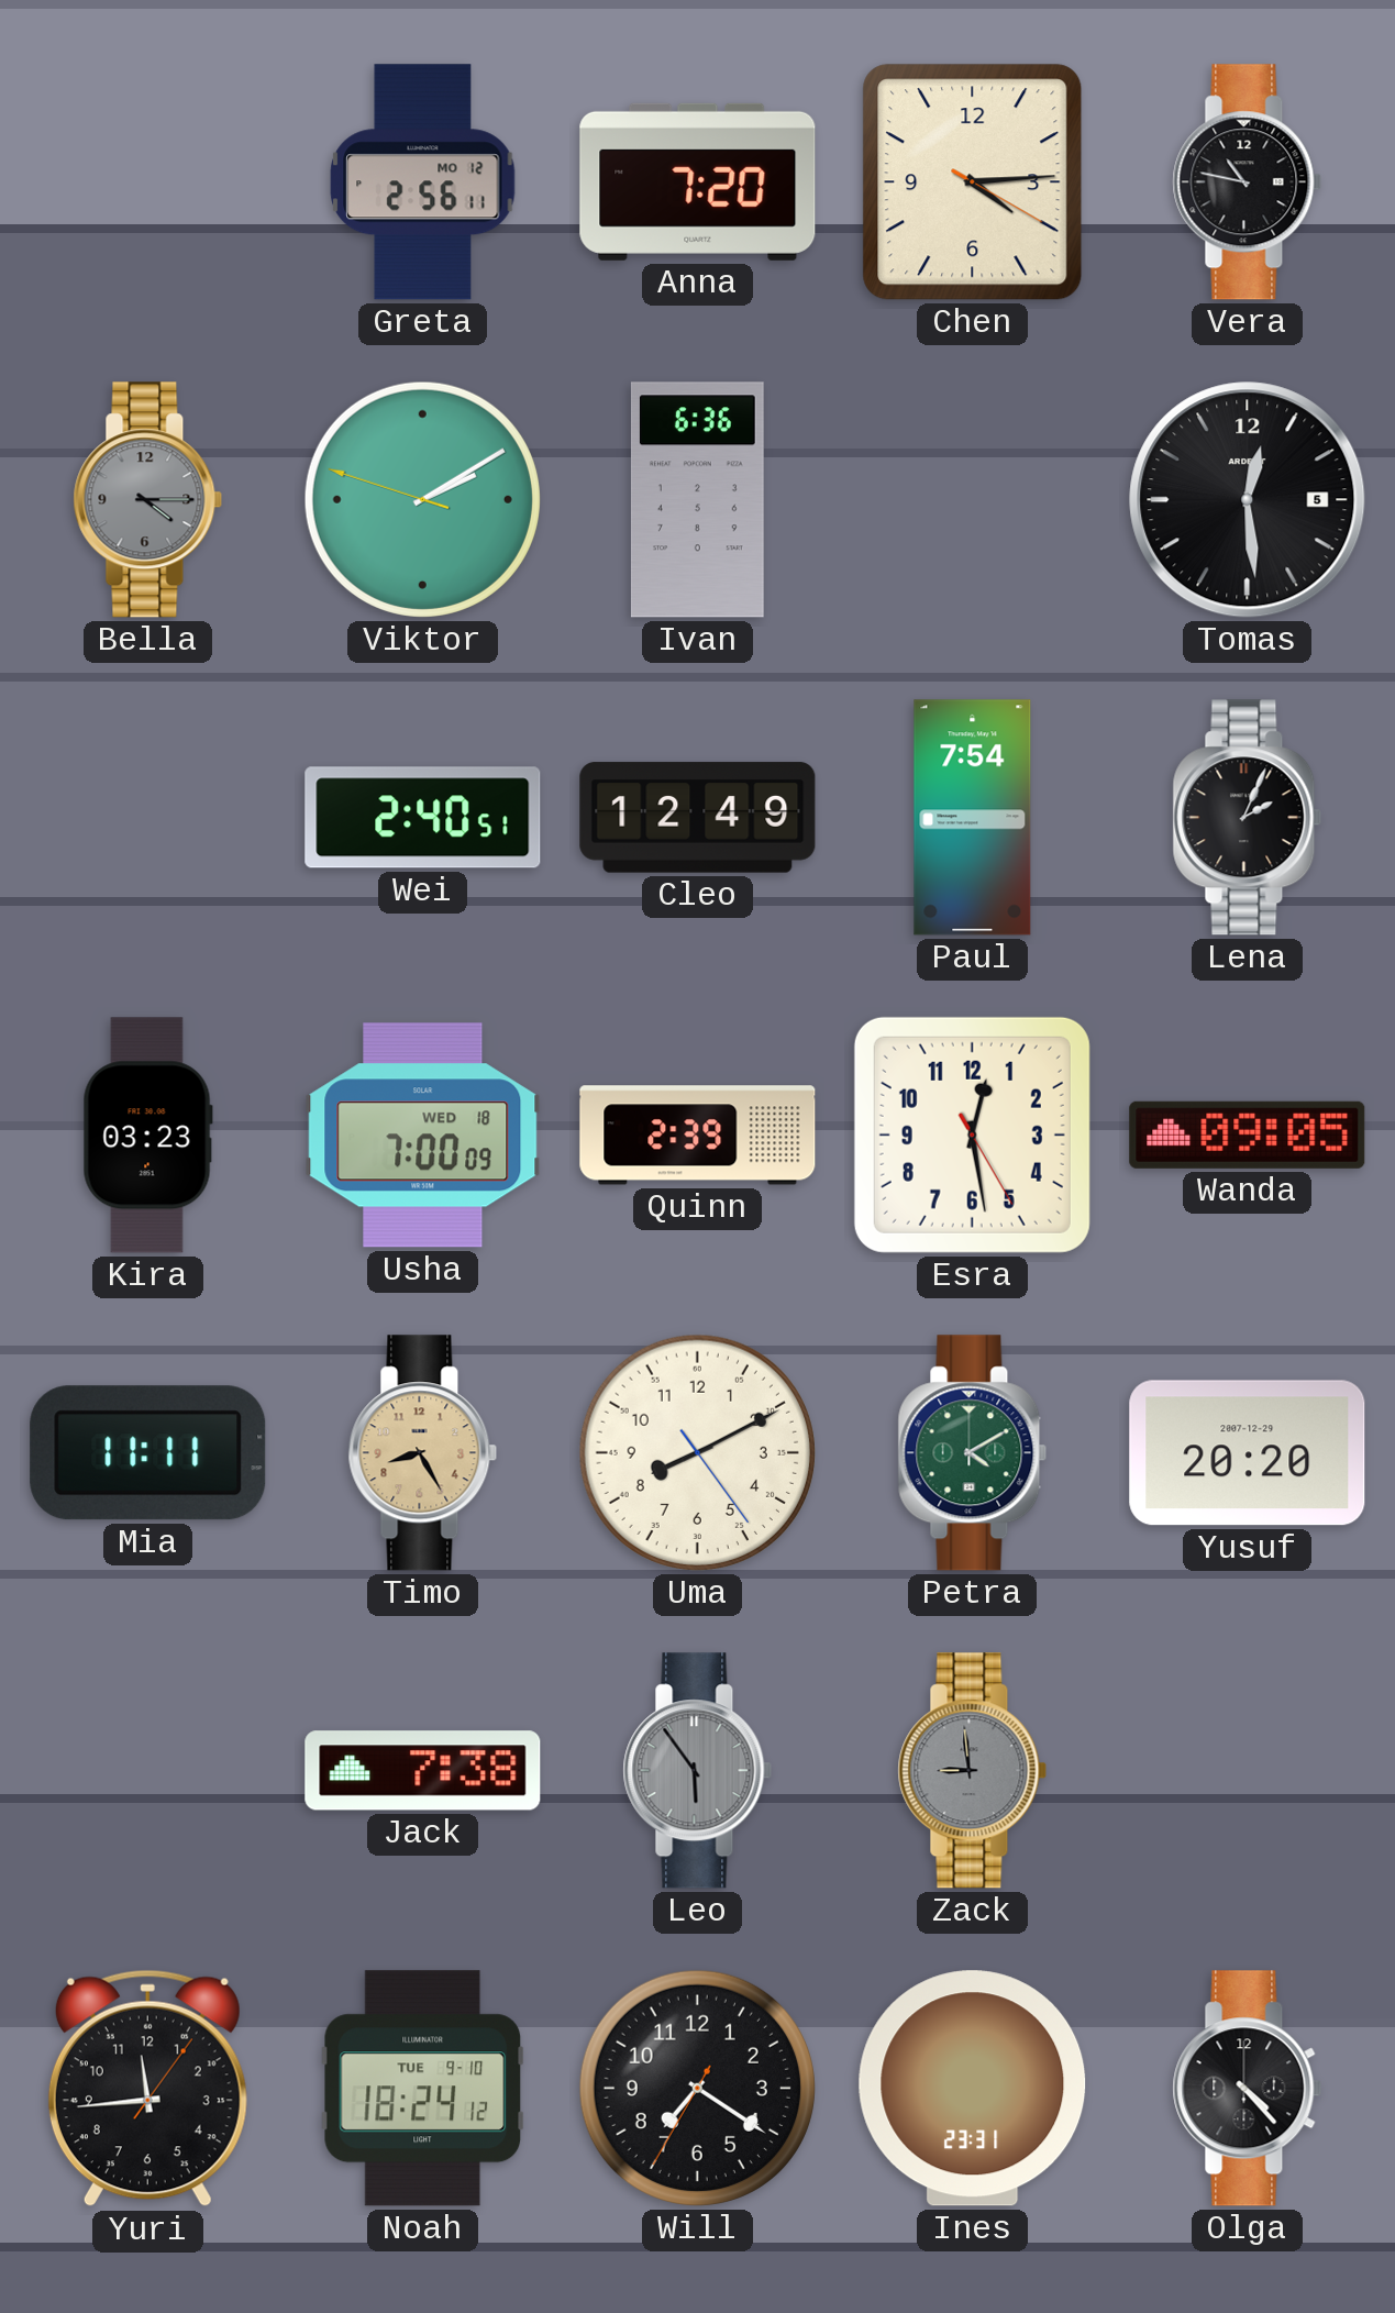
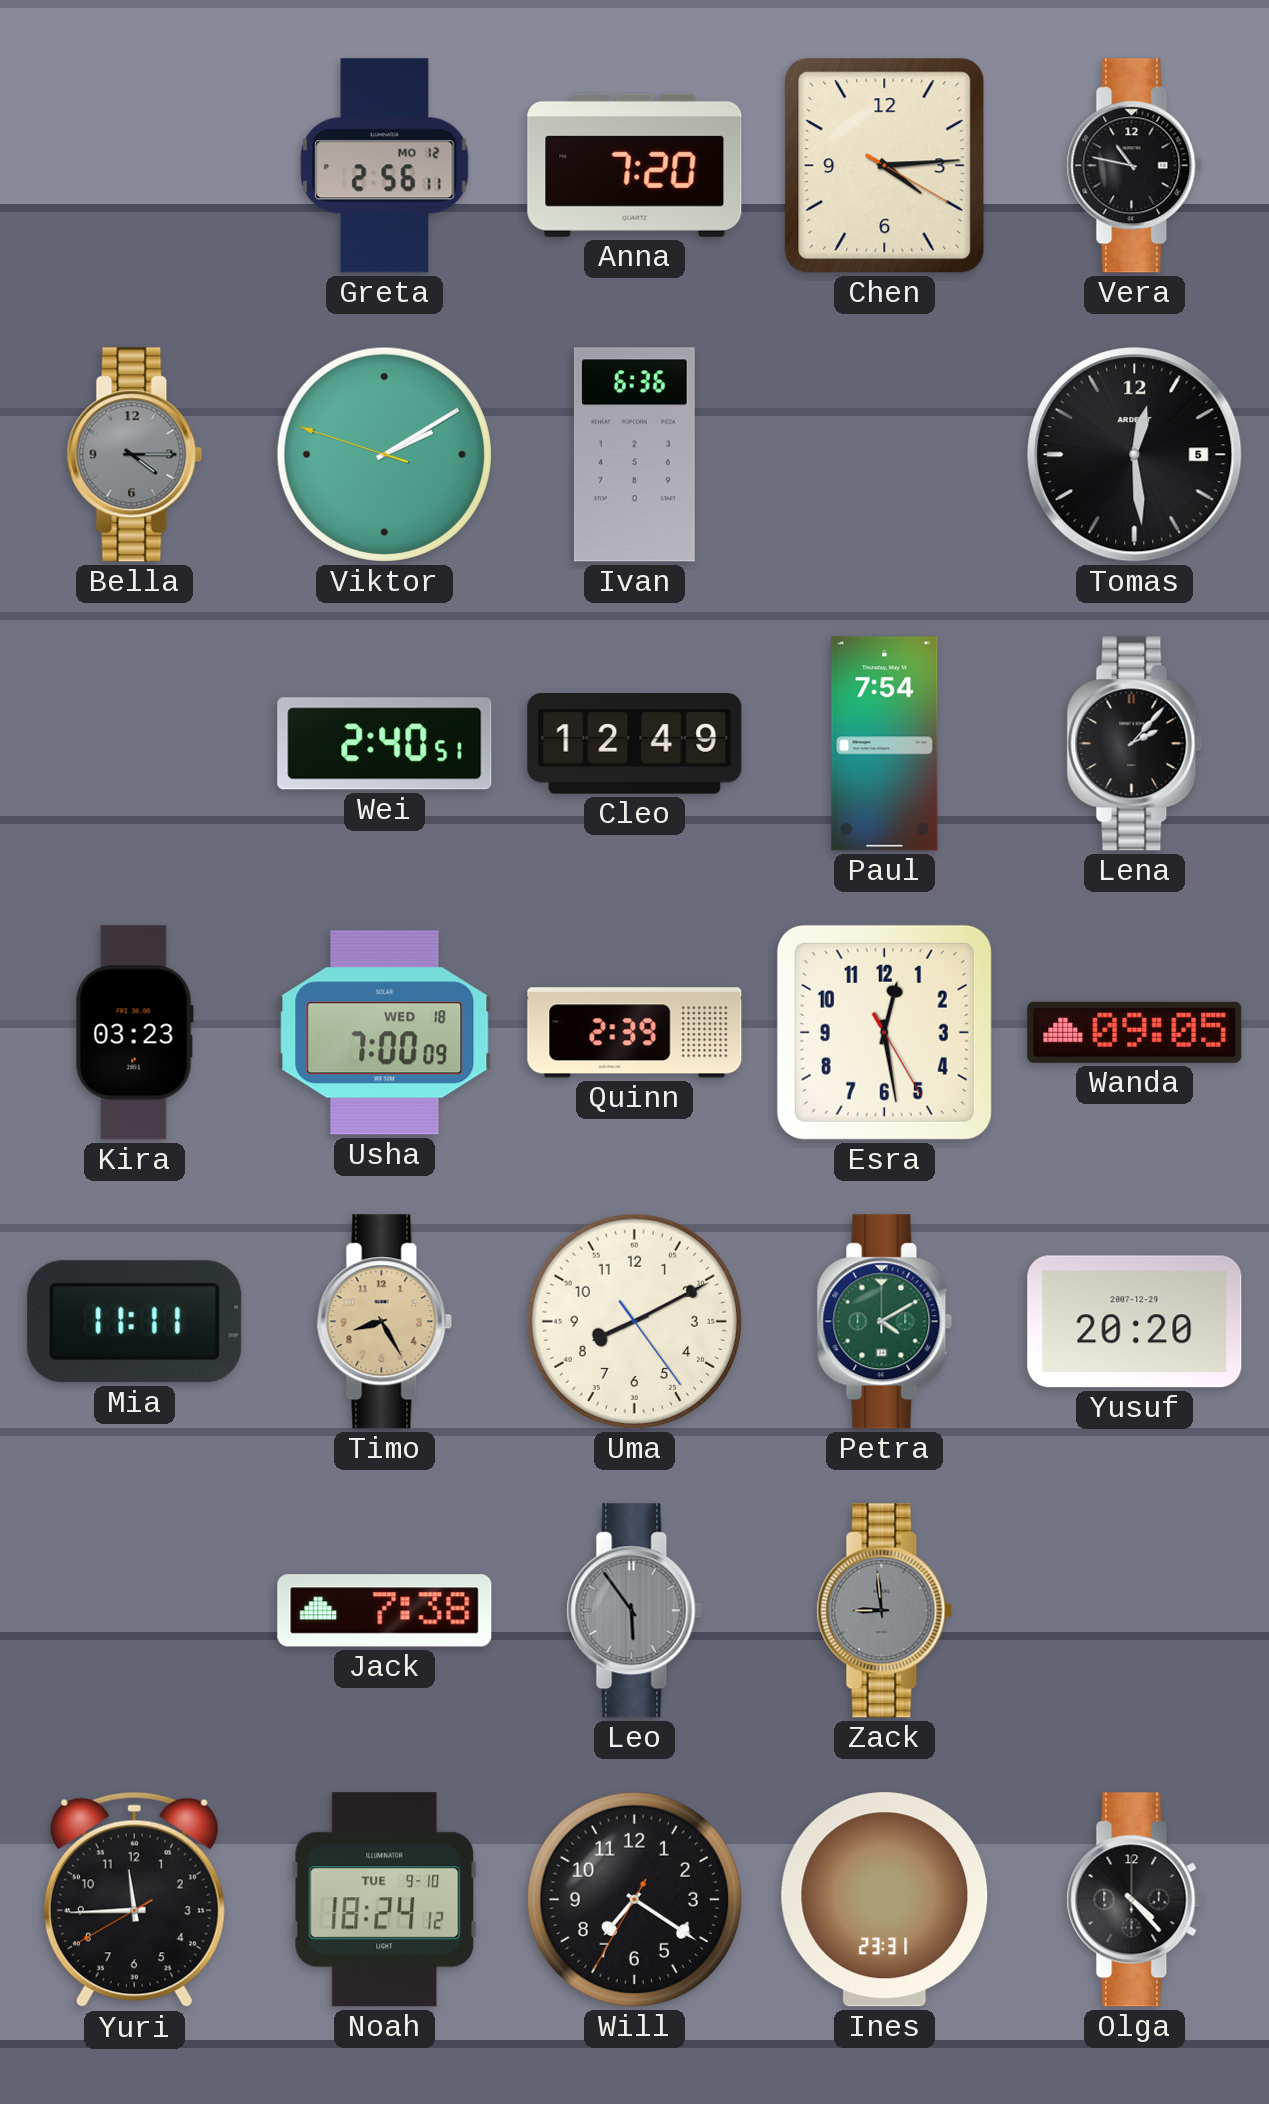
Lena: 2:04 -> 2:07 (1135, 744)
Yuri: 11:44:06 -> 11:44:40 (134, 1900)
